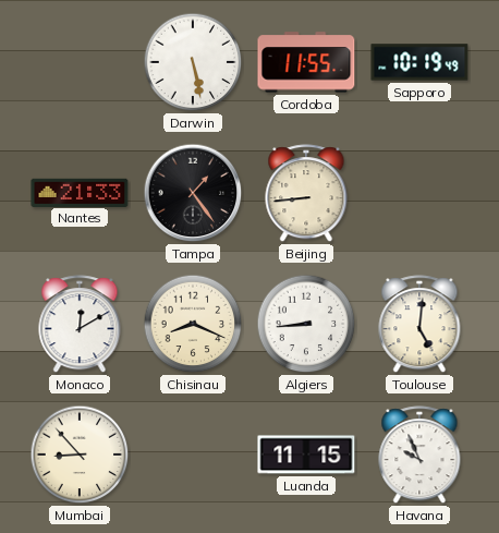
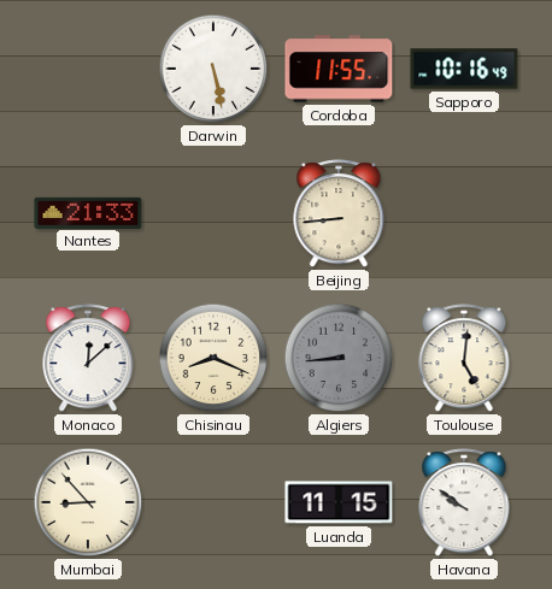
Sapporo: 10:19 -> 10:16 (464, 69)
Tampa: 1:24 -> none (193, 193)
Monaco: 12:10 -> 12:08 (88, 359)
Algiers dial: white -> grey (339, 358)
Havana: 9:56 -> 9:51 (464, 503)
